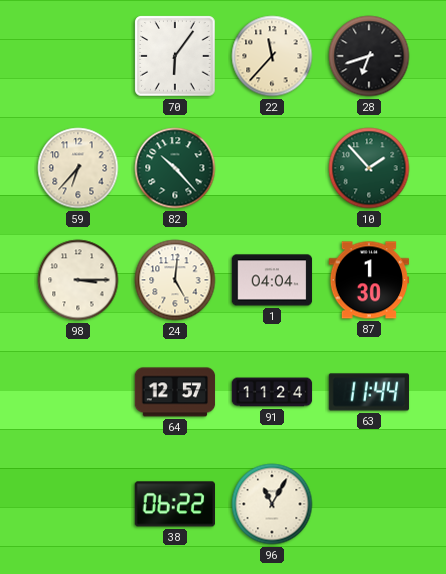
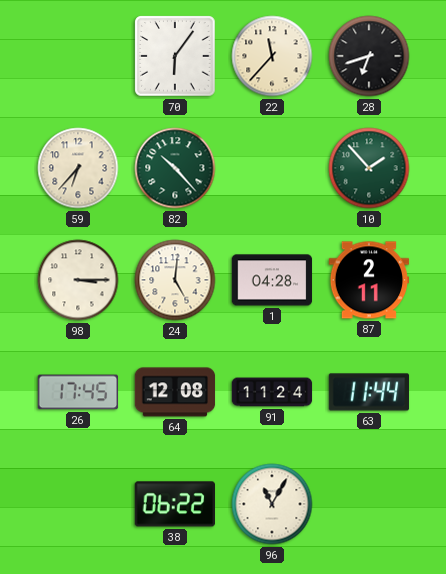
1: 04:04 -> 04:28 (272, 280)
87: 1:30 -> 2:11 (369, 280)
26: none -> 17:45 (78, 392)
64: 12:57 -> 12:08 (175, 392)
